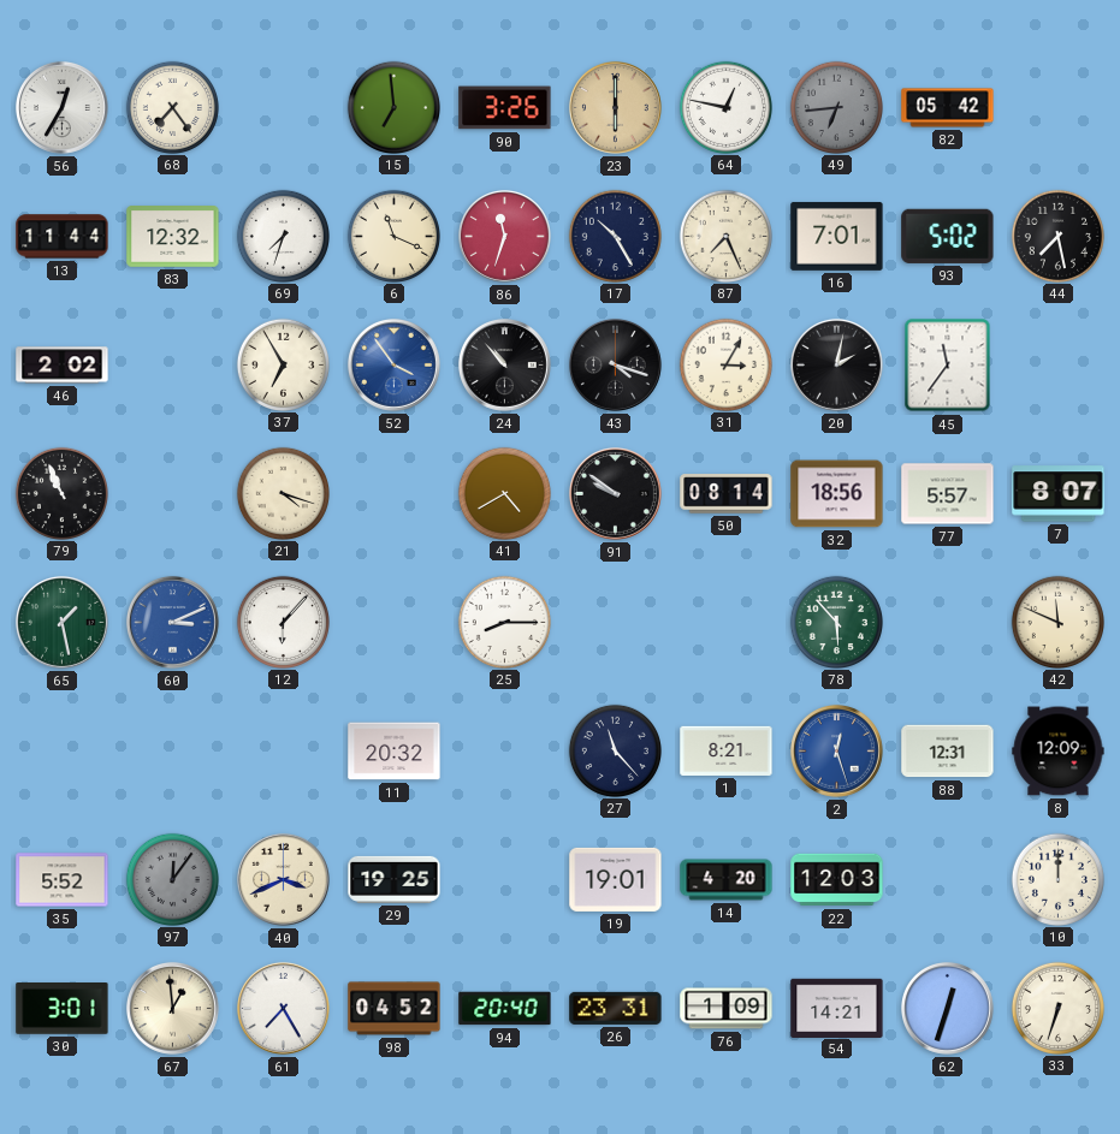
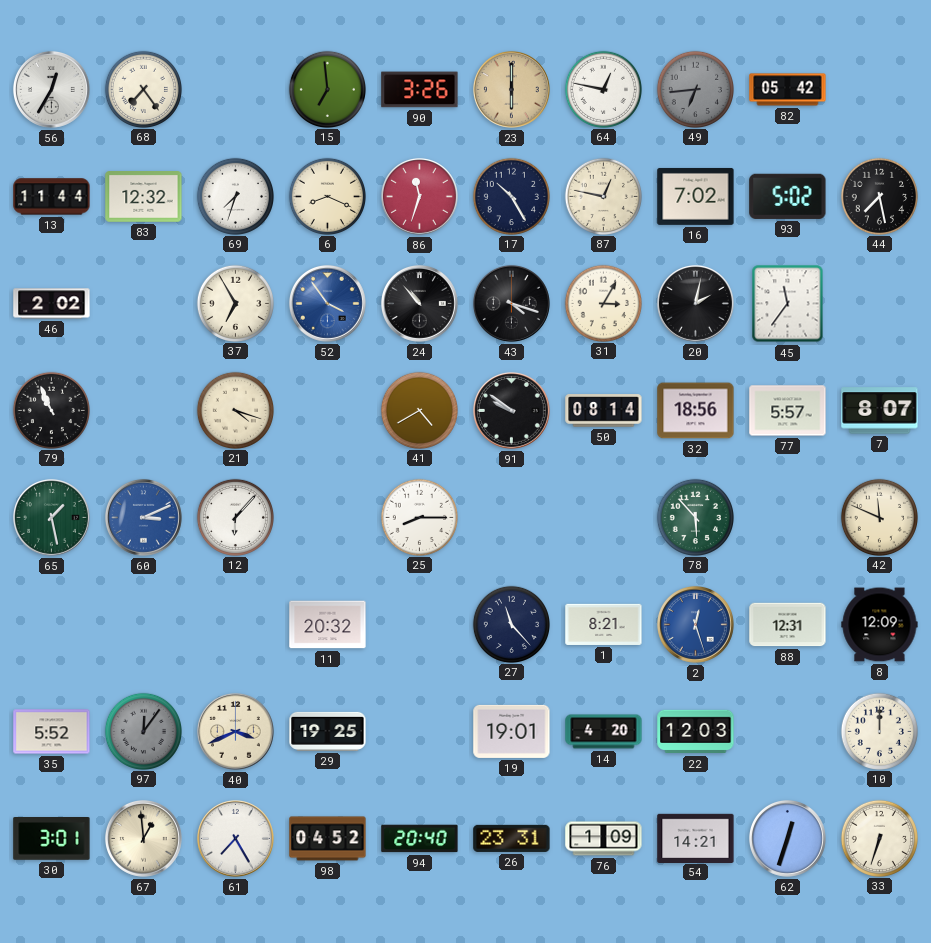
6: 11:19 -> 8:19 (327, 196)
87: 7:26 -> 12:47 (603, 196)
16: 7:01 -> 7:02 (696, 196)
